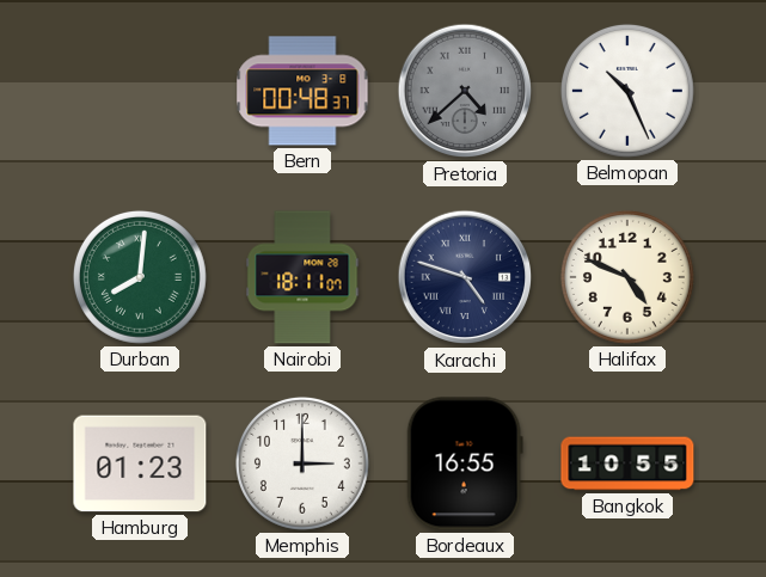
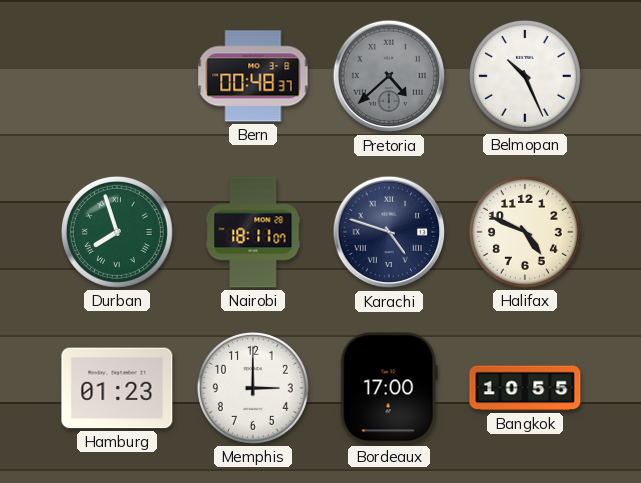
Durban: 8:01 -> 7:57 (117, 232)
Bordeaux: 16:55 -> 17:00 (389, 388)
